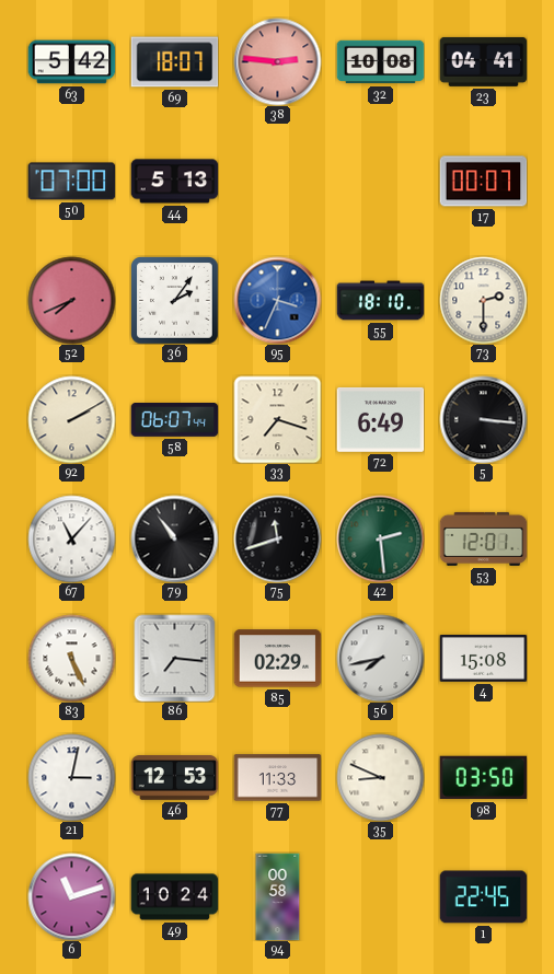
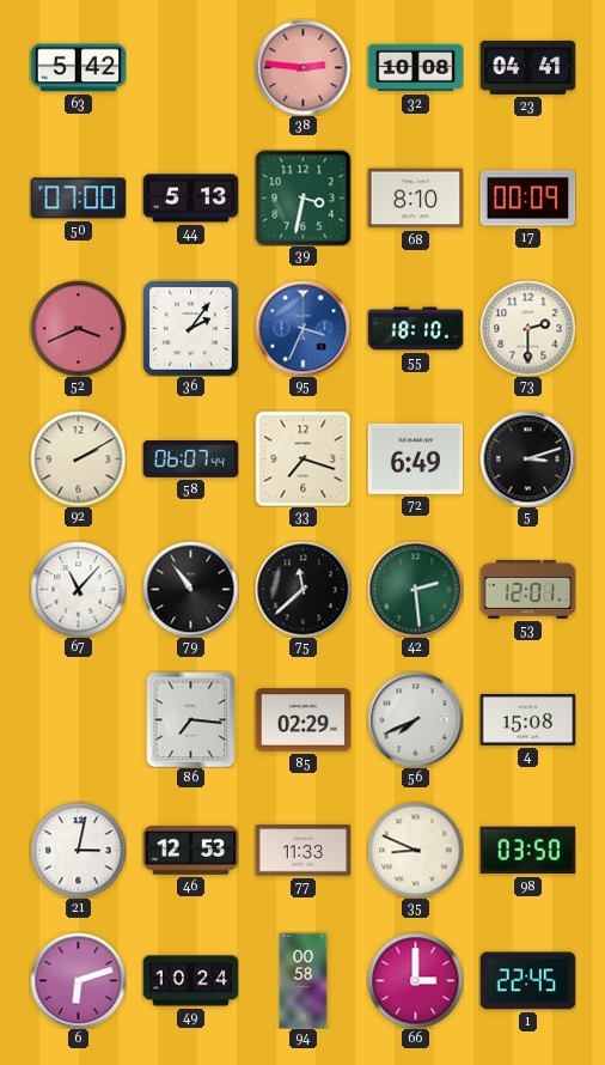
69: 18:07 -> none (174, 62)
39: none -> 3:32 (302, 197)
68: none -> 8:10 (415, 199)
17: 00:07 -> 00:09 (527, 199)
52: 7:41 -> 3:41 (78, 328)
5: 3:16 -> 3:12 (527, 458)
75: 11:42 -> 11:38 (302, 589)
83: 5:26 -> none (71, 658)
56: 7:43 -> 7:41 (415, 719)
6: 11:12 -> 6:12 (78, 980)
66: none -> 3:00 (415, 980)
